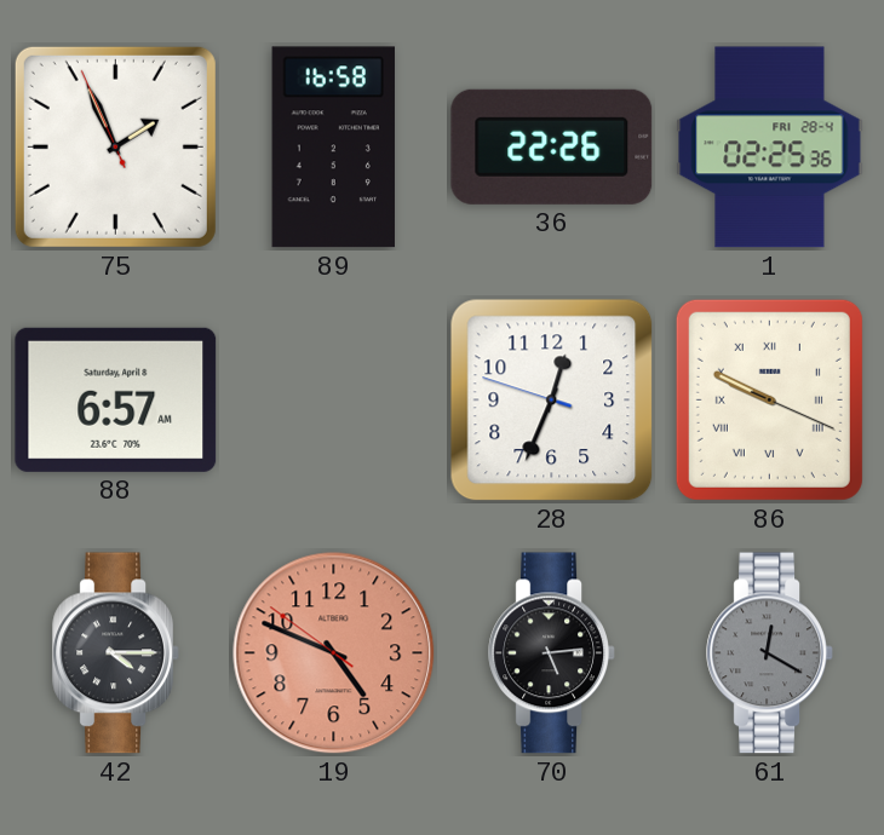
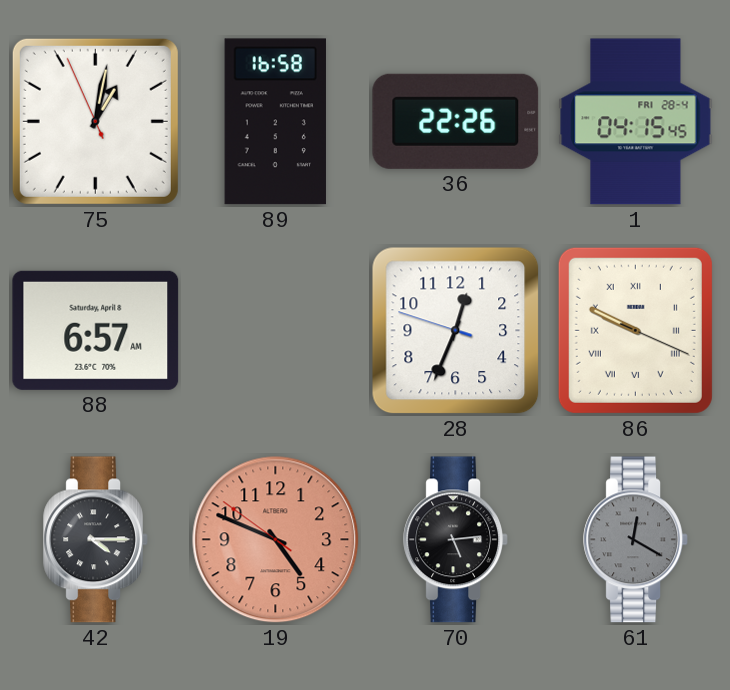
75: 1:55 -> 1:01 (95, 121)
1: 02:25 -> 04:15 (636, 122)
